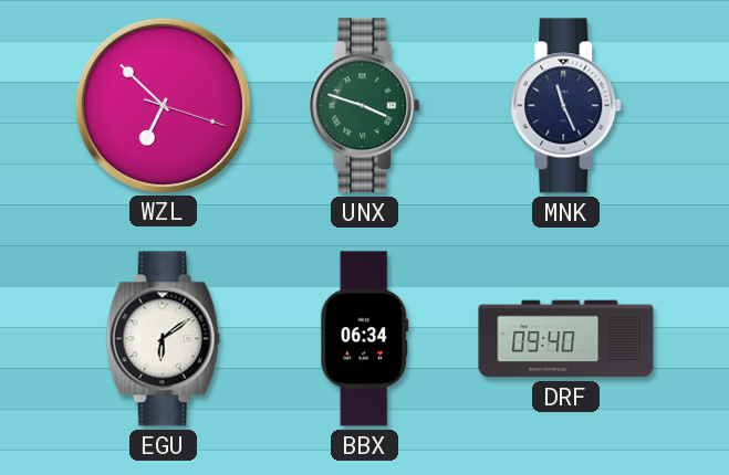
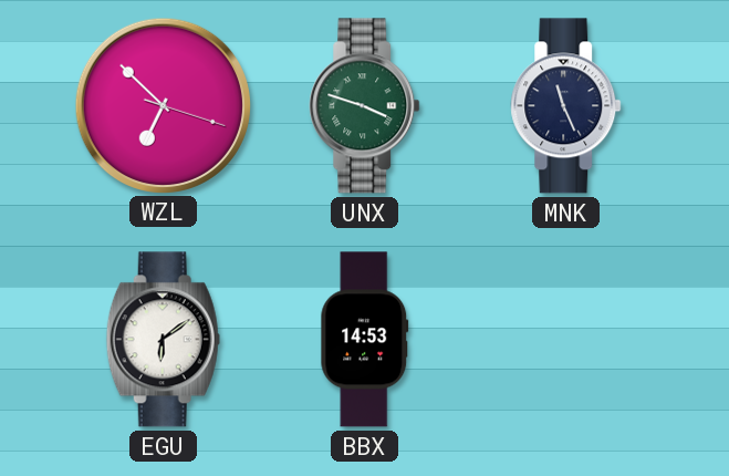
BBX: 06:34 -> 14:53 (365, 340)
DRF: 09:40 -> none (566, 339)
